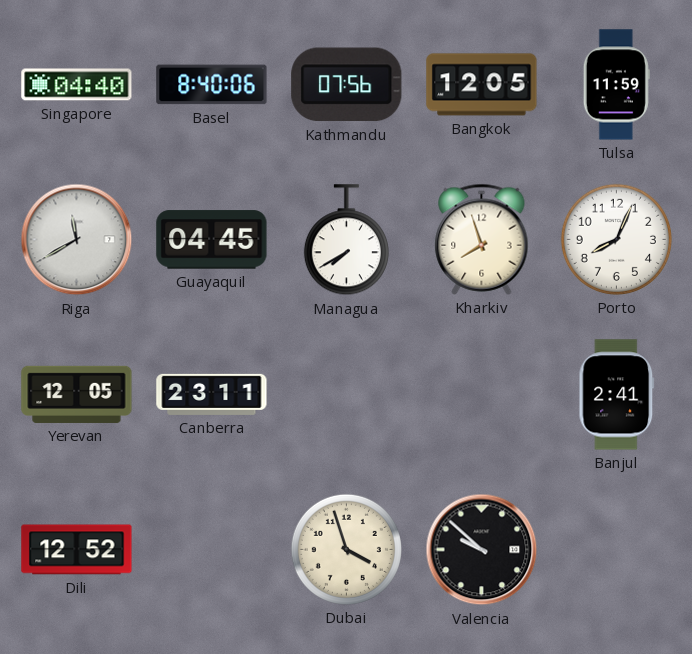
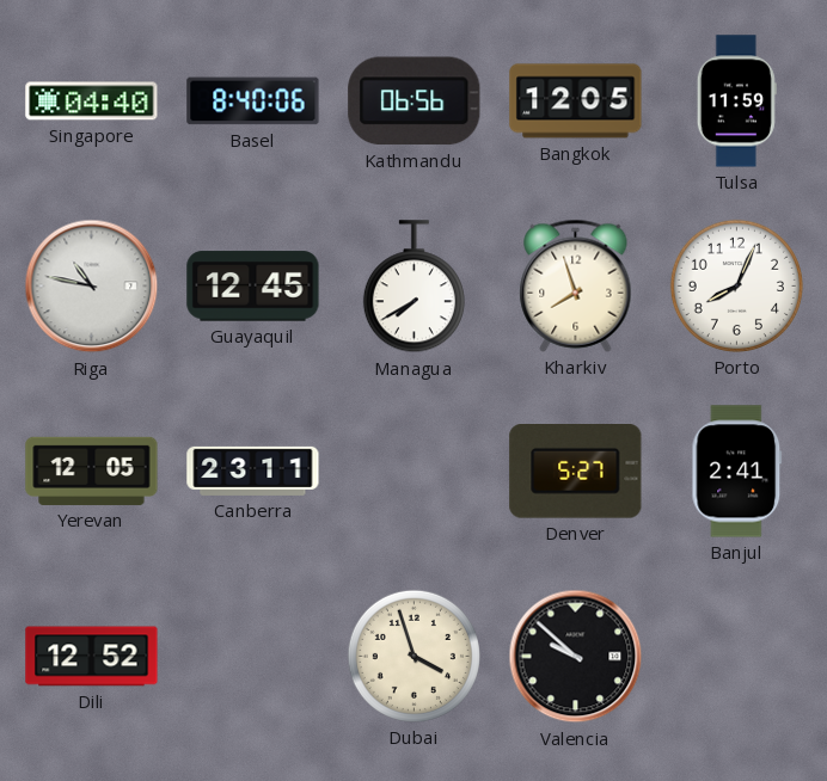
Kathmandu: 07:56 -> 06:56 (415, 102)
Riga: 11:40 -> 10:47 (92, 287)
Guayaquil: 04:45 -> 12:45 (253, 287)
Denver: none -> 5:27 (576, 472)
